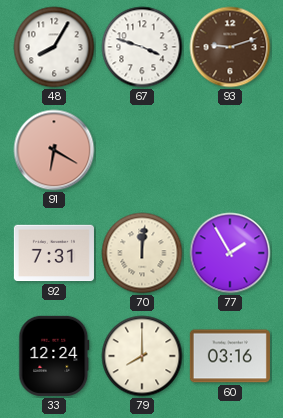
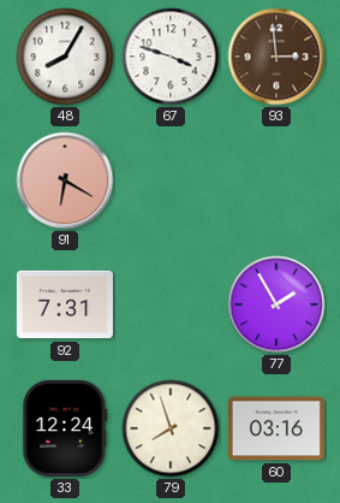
93: 9:12 -> 2:59 (276, 57)
70: 12:01 -> none (142, 253)
79: 8:00 -> 7:57 (171, 428)
